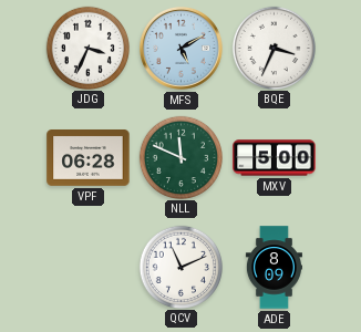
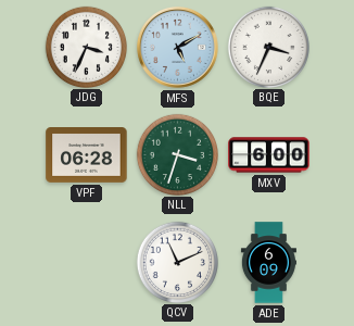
NLL: 11:49 -> 3:33 (177, 154)
MXV: 5:00 -> 6:00 (269, 155)
ADE: 8:09 -> 6:09 (268, 263)
